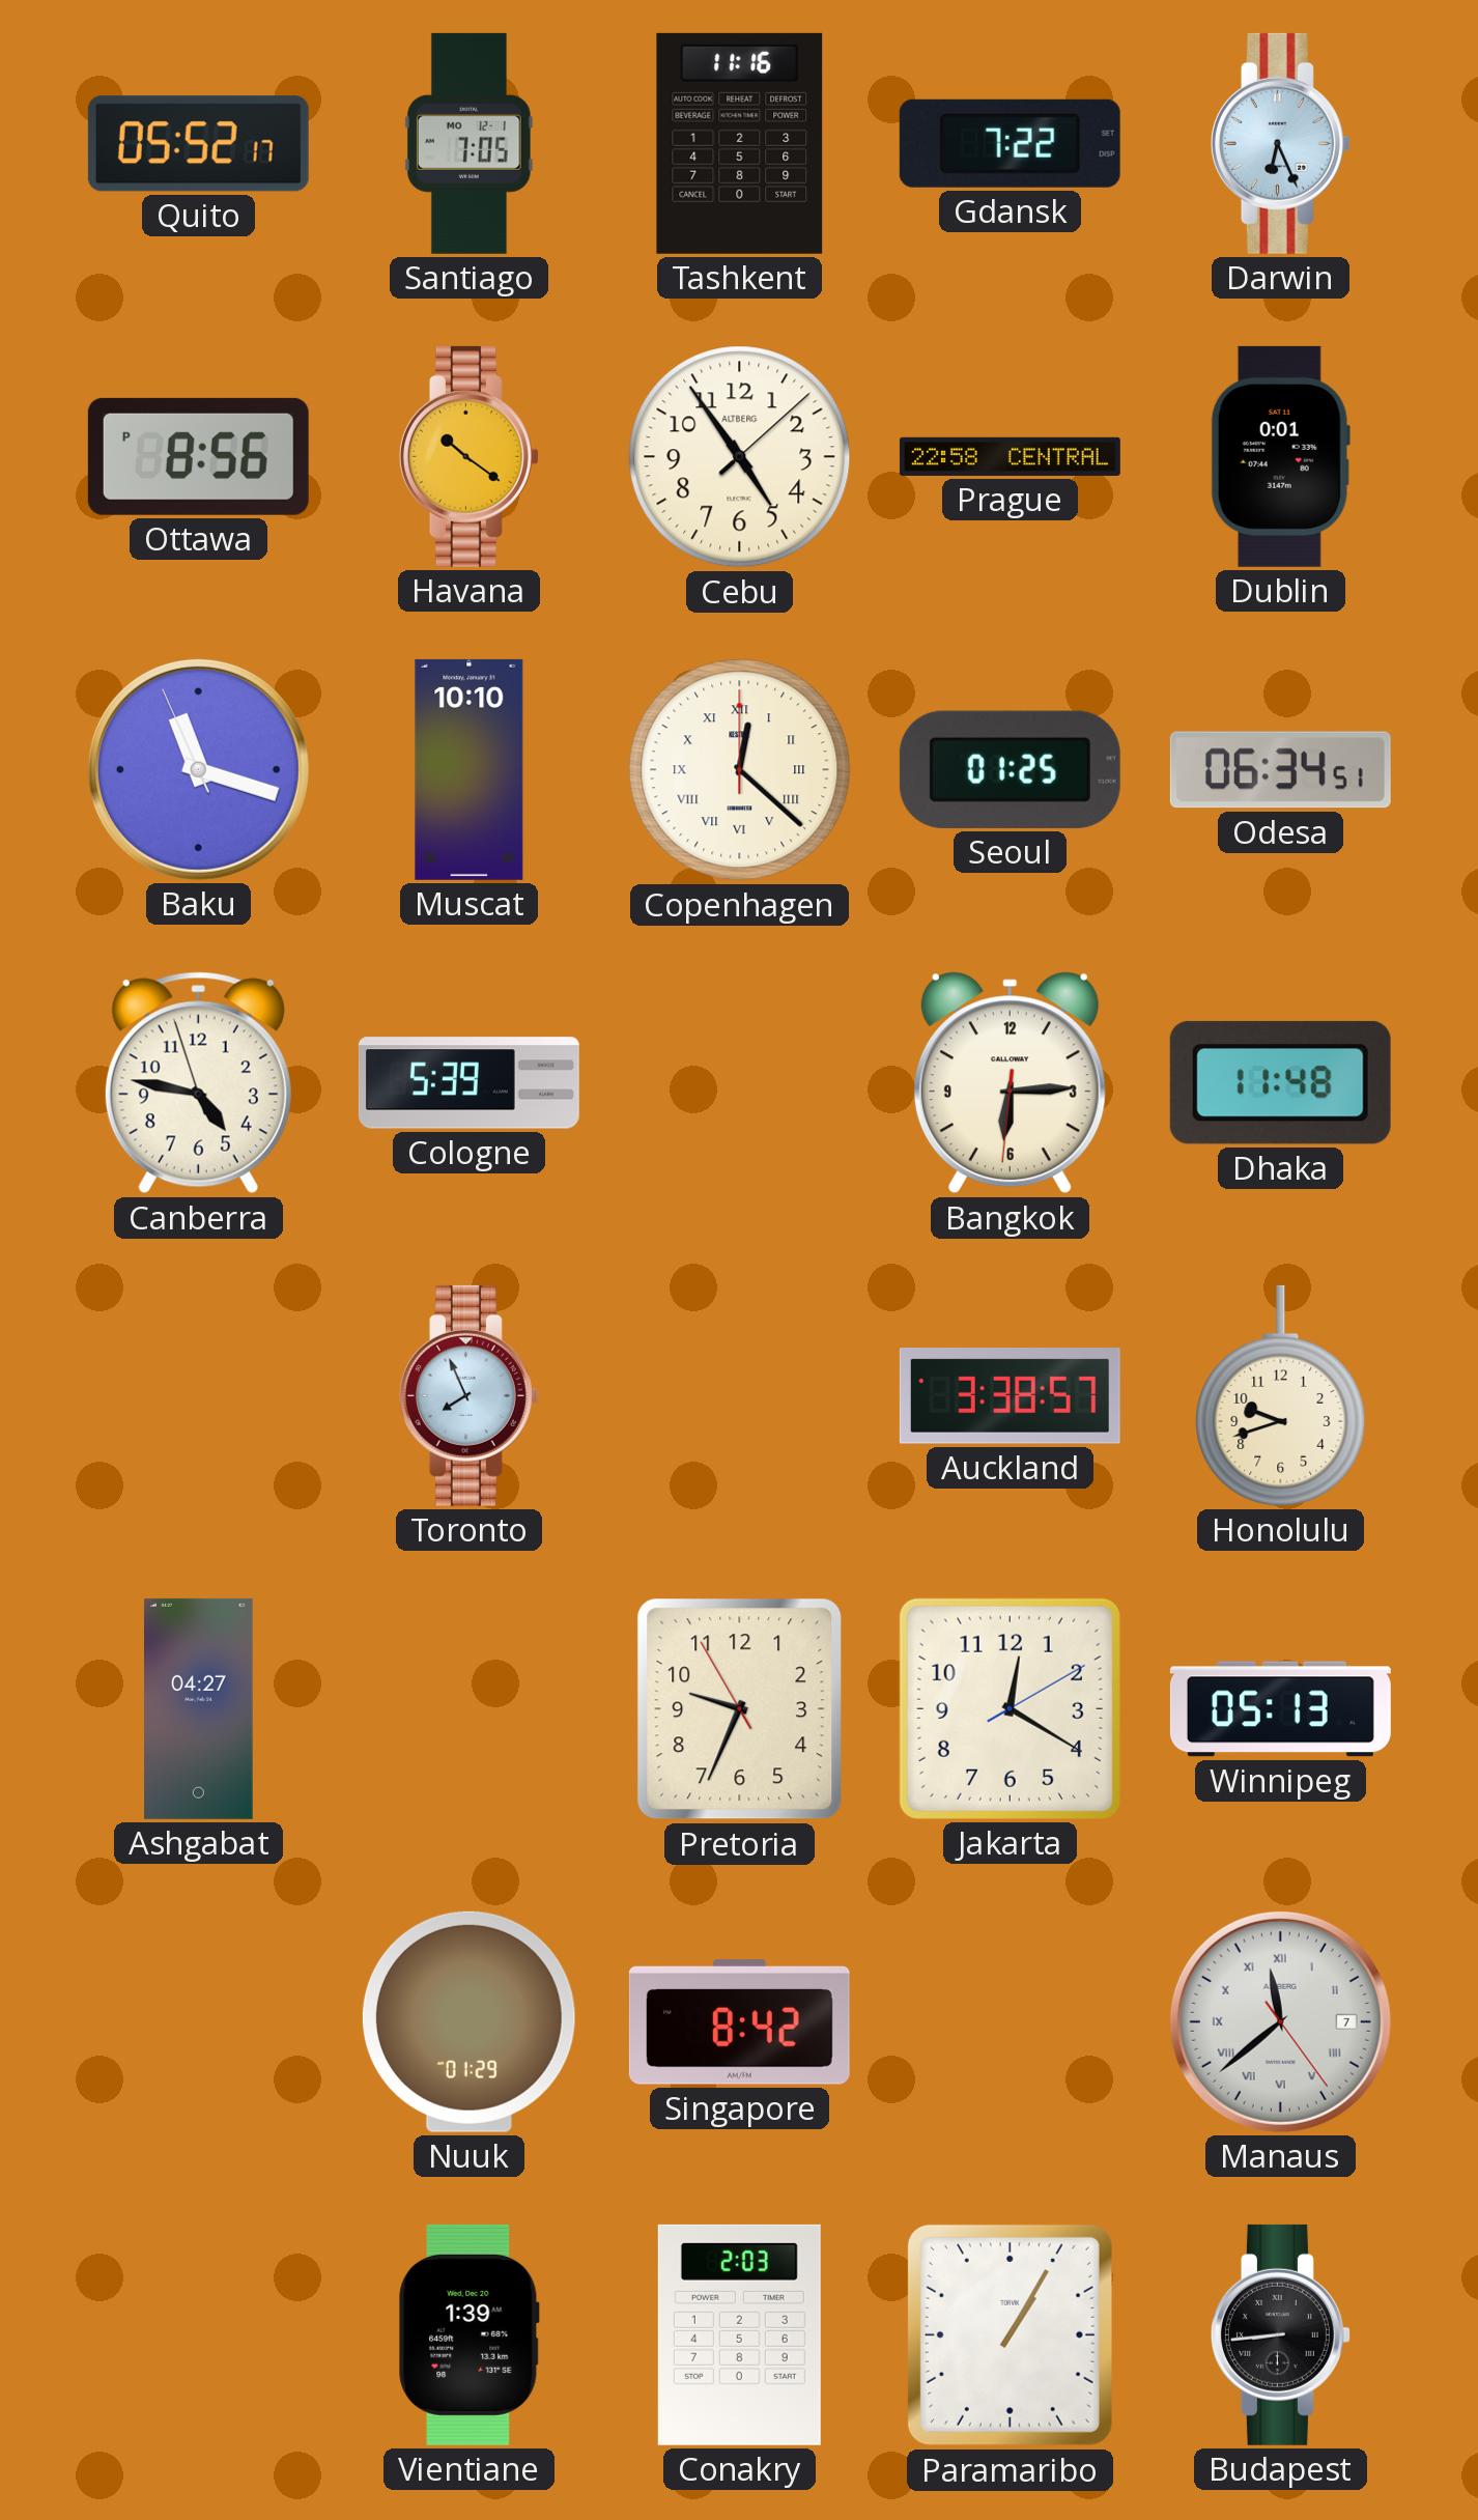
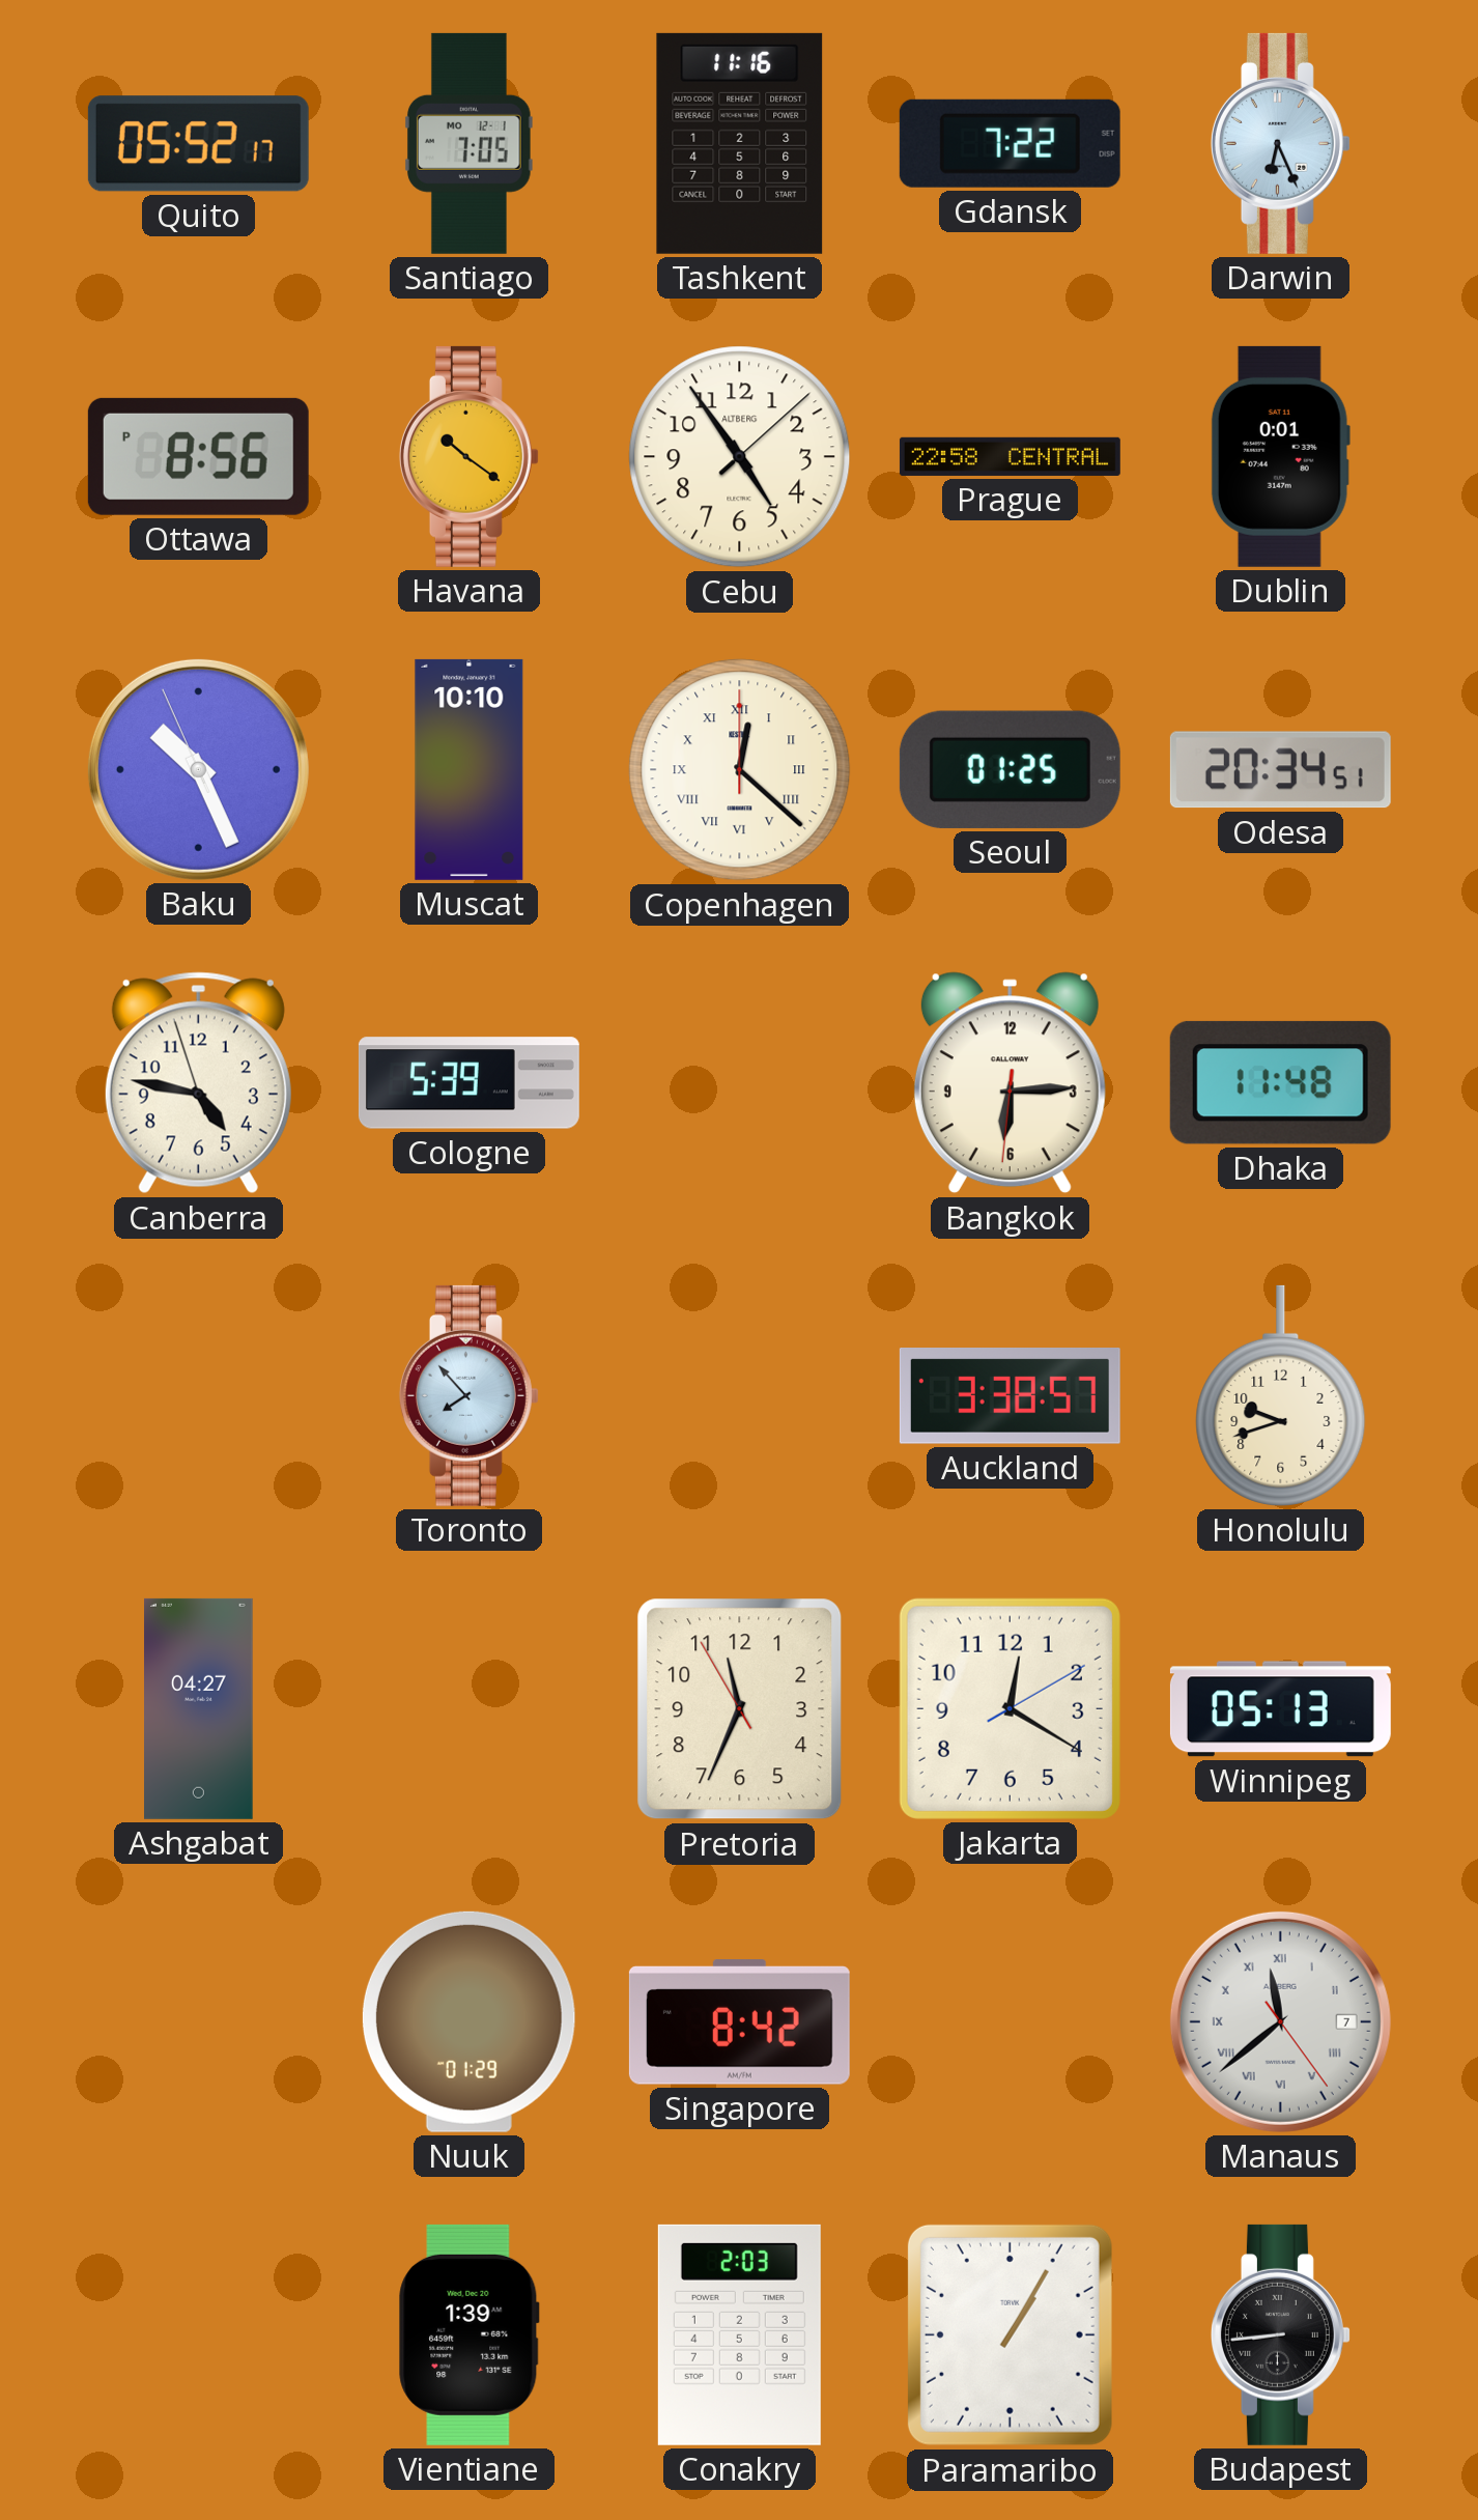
Baku: 11:17 -> 10:25 (198, 769)
Odesa: 06:34 -> 20:34 (1280, 770)
Toronto: 7:56 -> 7:53 (468, 1395)
Pretoria: 9:33 -> 11:33 (740, 1709)
